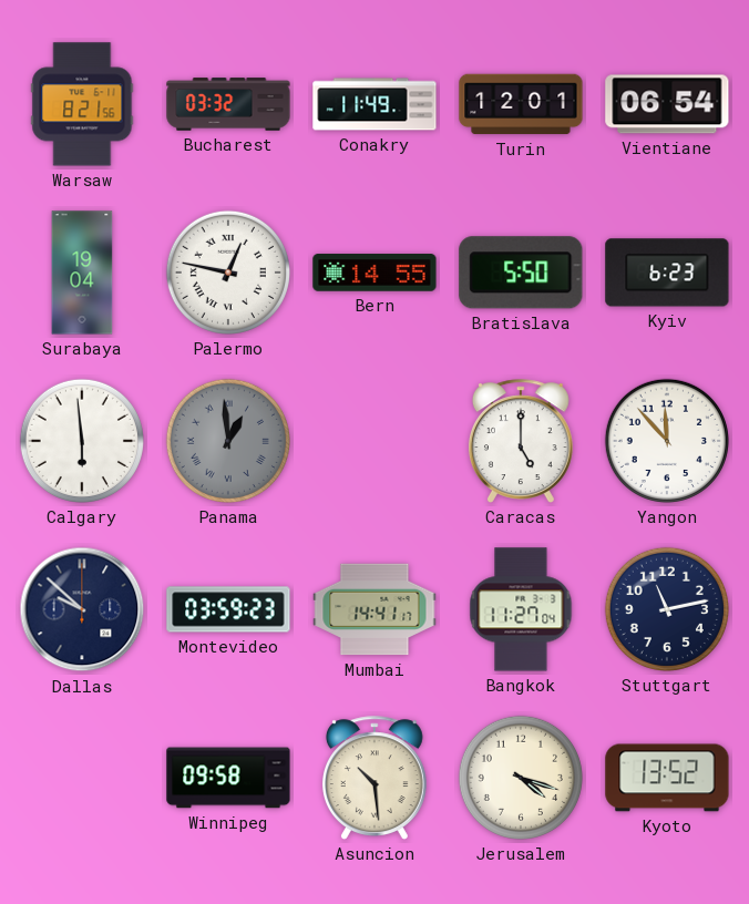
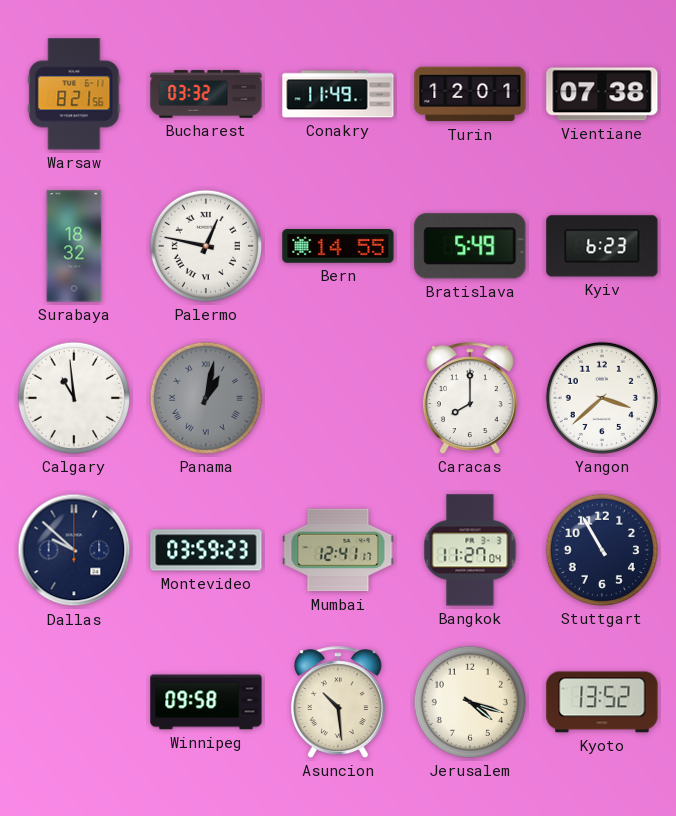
Vientiane: 06:54 -> 07:38 (602, 94)
Surabaya: 19:04 -> 18:32 (74, 246)
Bratislava: 5:50 -> 5:49 (470, 246)
Calgary: 5:59 -> 10:59 (74, 398)
Panama: 12:59 -> 1:02 (206, 398)
Caracas: 5:00 -> 8:00 (470, 398)
Yangon: 11:53 -> 3:38 (602, 398)
Mumbai: 14:41 -> 12:41 (338, 550)
Stuttgart: 11:13 -> 10:55 (602, 550)
